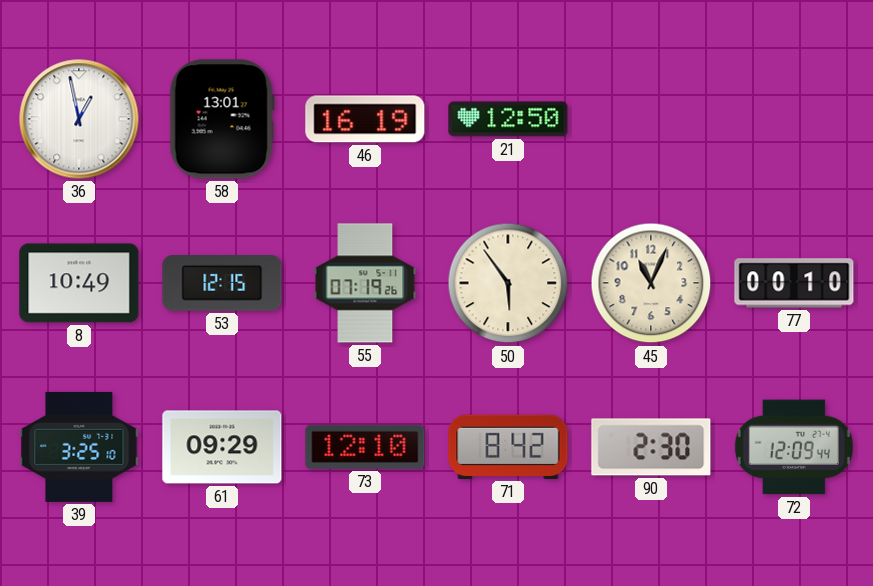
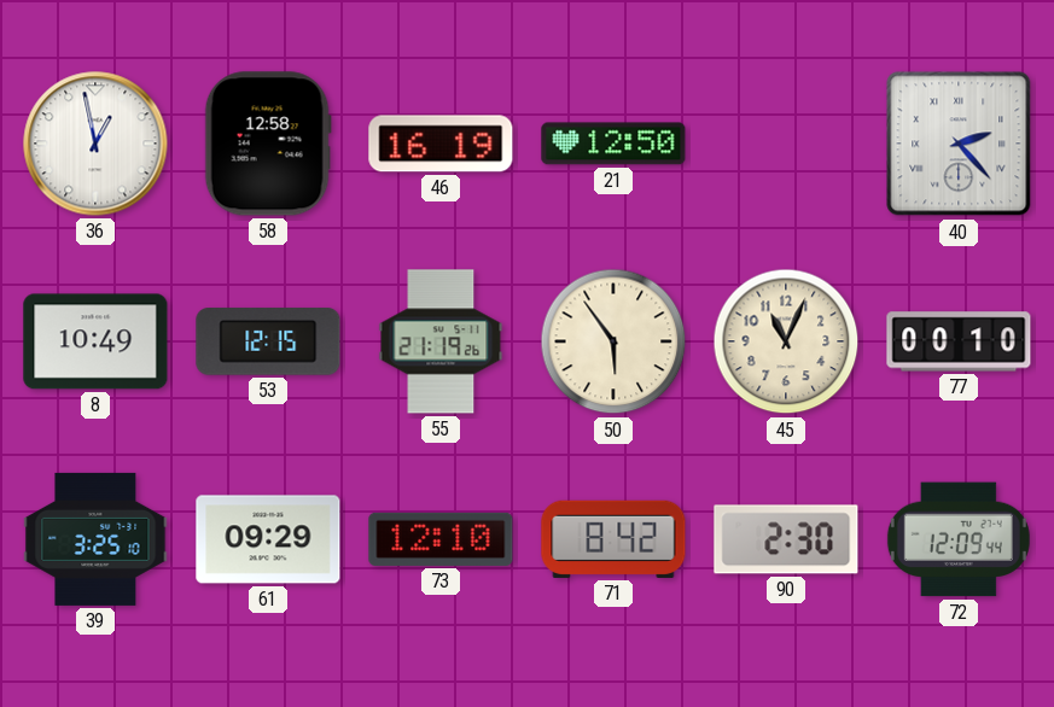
58: 13:01 -> 12:58 (268, 144)
40: none -> 2:23 (959, 144)
55: 07:19 -> 21:19 (441, 341)
